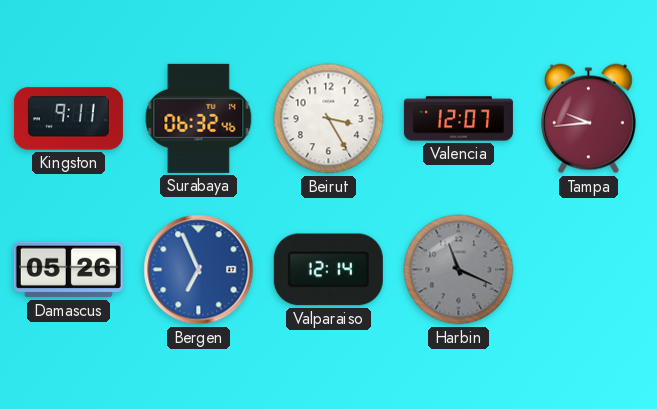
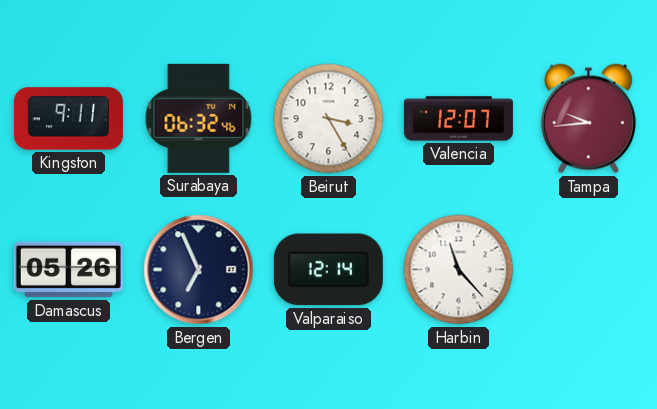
Bergen dial: blue -> navy (199, 270)
Harbin: 11:19 -> 11:23 (459, 270)
Harbin dial: grey -> white (459, 270)
